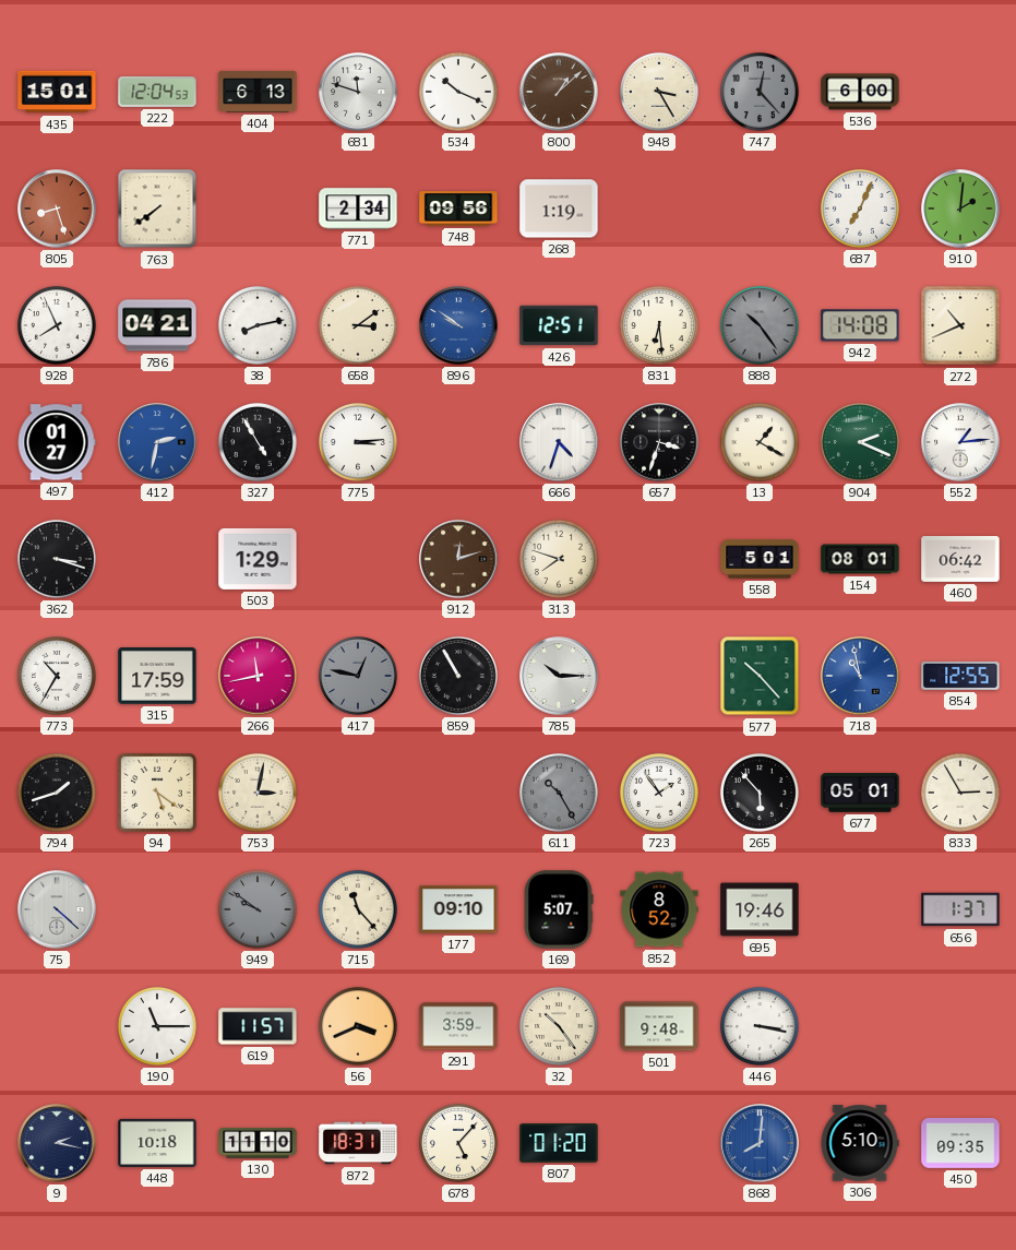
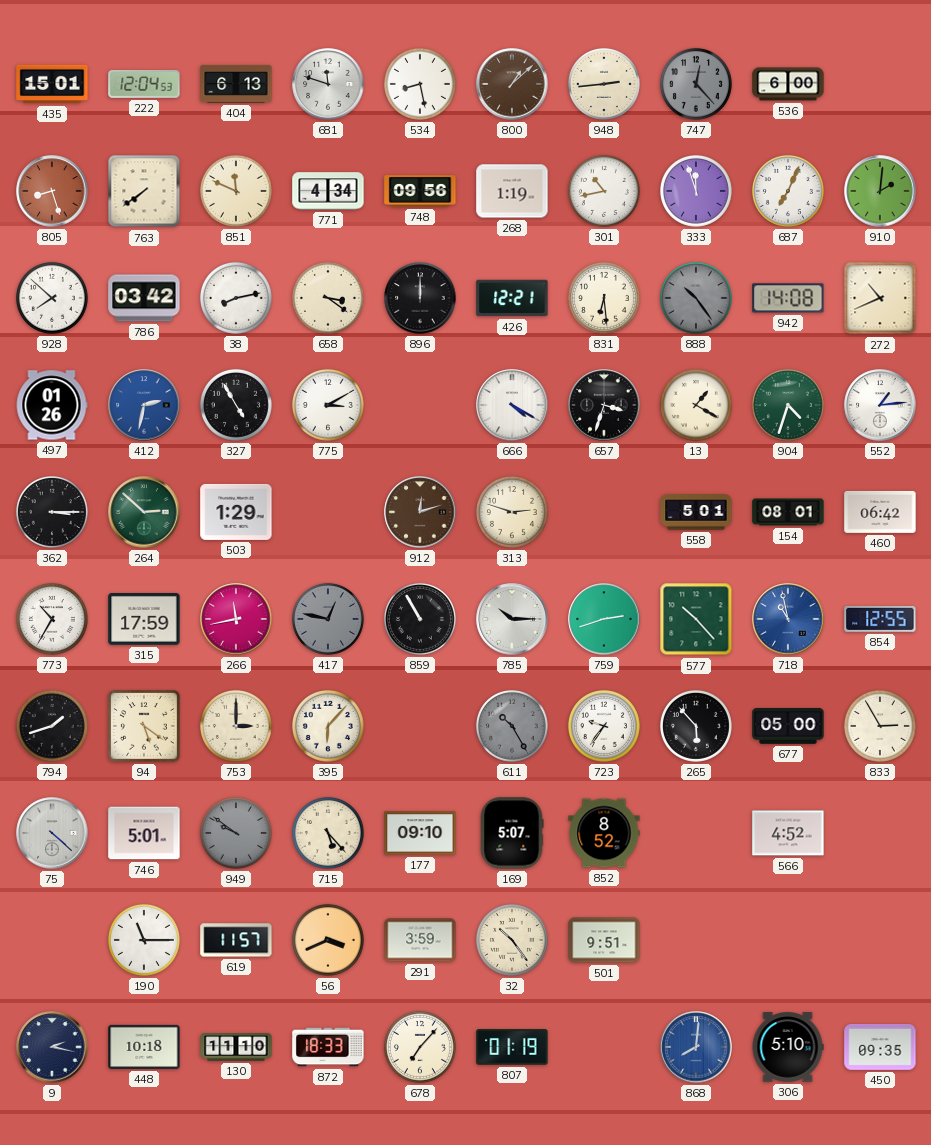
534: 10:19 -> 8:28 (420, 84)
948: 3:25 -> 2:44 (604, 84)
851: none -> 11:49 (236, 191)
771: 2:34 -> 4:34 (328, 191)
301: none -> 10:43 (604, 191)
333: none -> 11:57 (696, 191)
928: 7:56 -> 7:52 (52, 298)
786: 04:21 -> 03:42 (144, 298)
658: 3:09 -> 3:21 (328, 298)
896: 9:51 -> 12:00 (420, 298)
896 dial: blue -> black (420, 298)
426: 12:51 -> 12:21 (512, 298)
497: 01:27 -> 01:26 (52, 405)
775: 3:14 -> 3:10 (328, 405)
666: 4:33 -> 4:20 (512, 405)
904: 2:19 -> 4:33 (788, 405)
362: 3:18 -> 3:15 (52, 512)
264: none -> 2:52 (144, 512)
313: 7:48 -> 2:48 (512, 512)
759: none -> 2:42 (604, 619)
753: 3:02 -> 3:00 (236, 726)
395: none -> 6:07 (328, 726)
723: 1:54 -> 9:36 (604, 726)
677: 05:01 -> 05:00 (788, 727)
746: none -> 5:01 (144, 833)
715: 11:23 -> 5:23 (328, 833)
695: 19:46 -> none (760, 909)
566: none -> 4:52 (788, 833)
656: 1:37 -> none (960, 909)
501: 9:48 -> 9:51 (604, 940)
446: 3:17 -> none (760, 1026)
872: 18:31 -> 18:33 (328, 1047)
678: 5:07 -> 7:07 (420, 1047)
807: 01:20 -> 01:19 (512, 1047)
